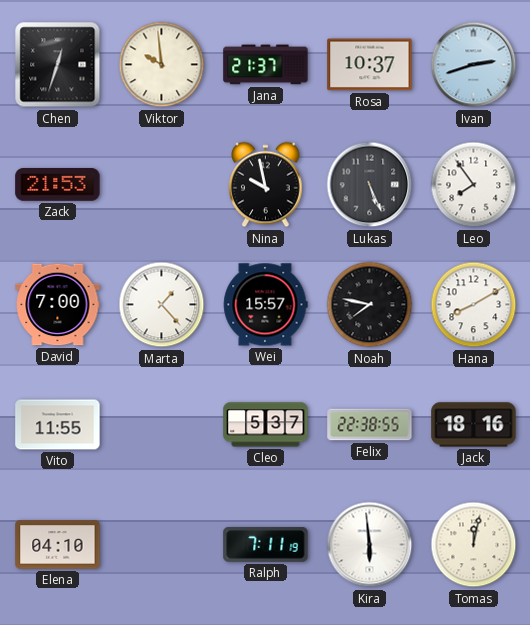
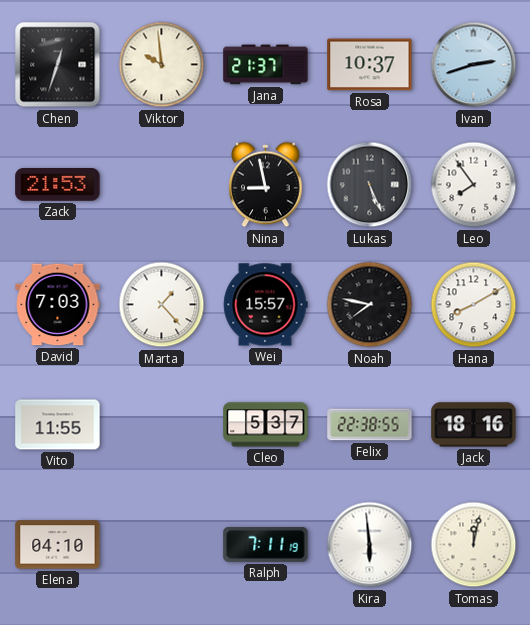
Nina: 9:58 -> 8:58 (266, 185)
David: 7:00 -> 7:03 (58, 305)
